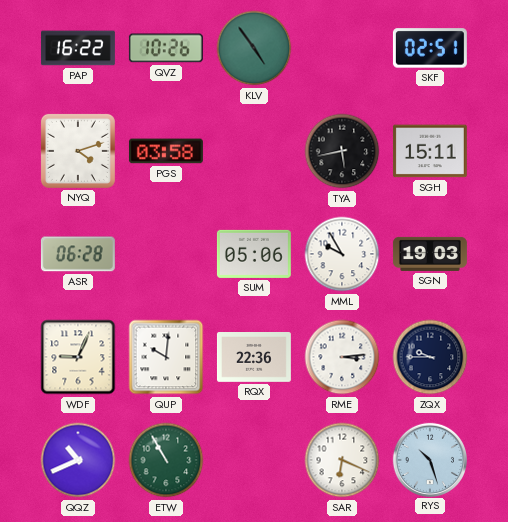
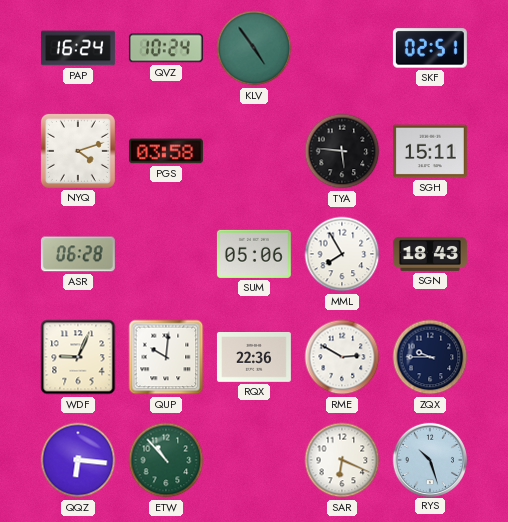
PAP: 16:22 -> 16:24 (78, 48)
QVZ: 10:26 -> 10:24 (166, 48)
TYA: 5:43 -> 5:46 (342, 151)
MML: 9:55 -> 7:55 (342, 254)
SGN: 19:03 -> 18:43 (430, 254)
RME: 3:14 -> 2:50 (342, 357)
QQZ: 10:41 -> 6:16 (78, 460)
ETW: 10:55 -> 10:53 (166, 460)
